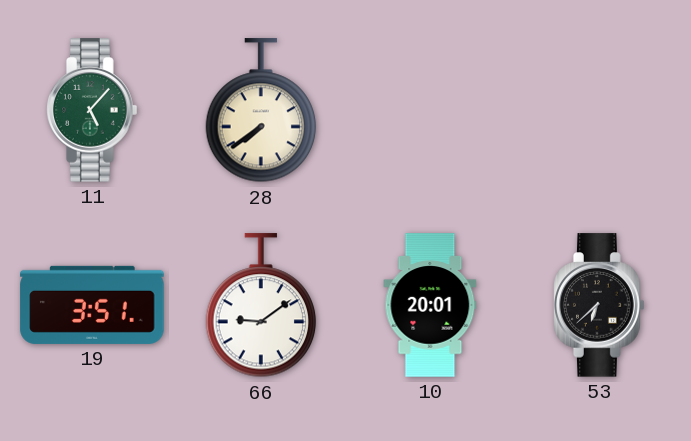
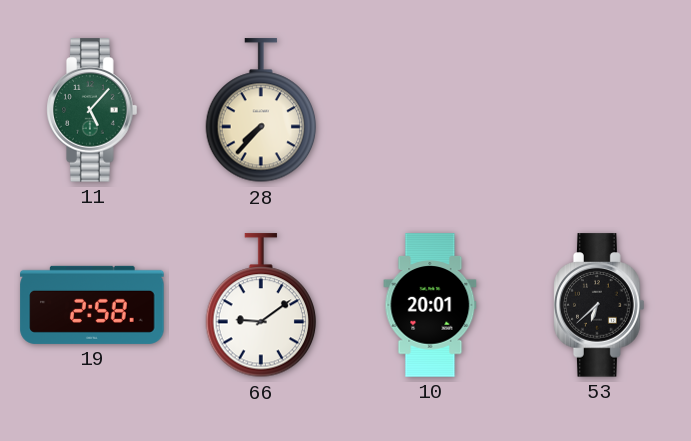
28: 7:39 -> 7:37 (261, 111)
19: 3:51 -> 2:58 (92, 305)
